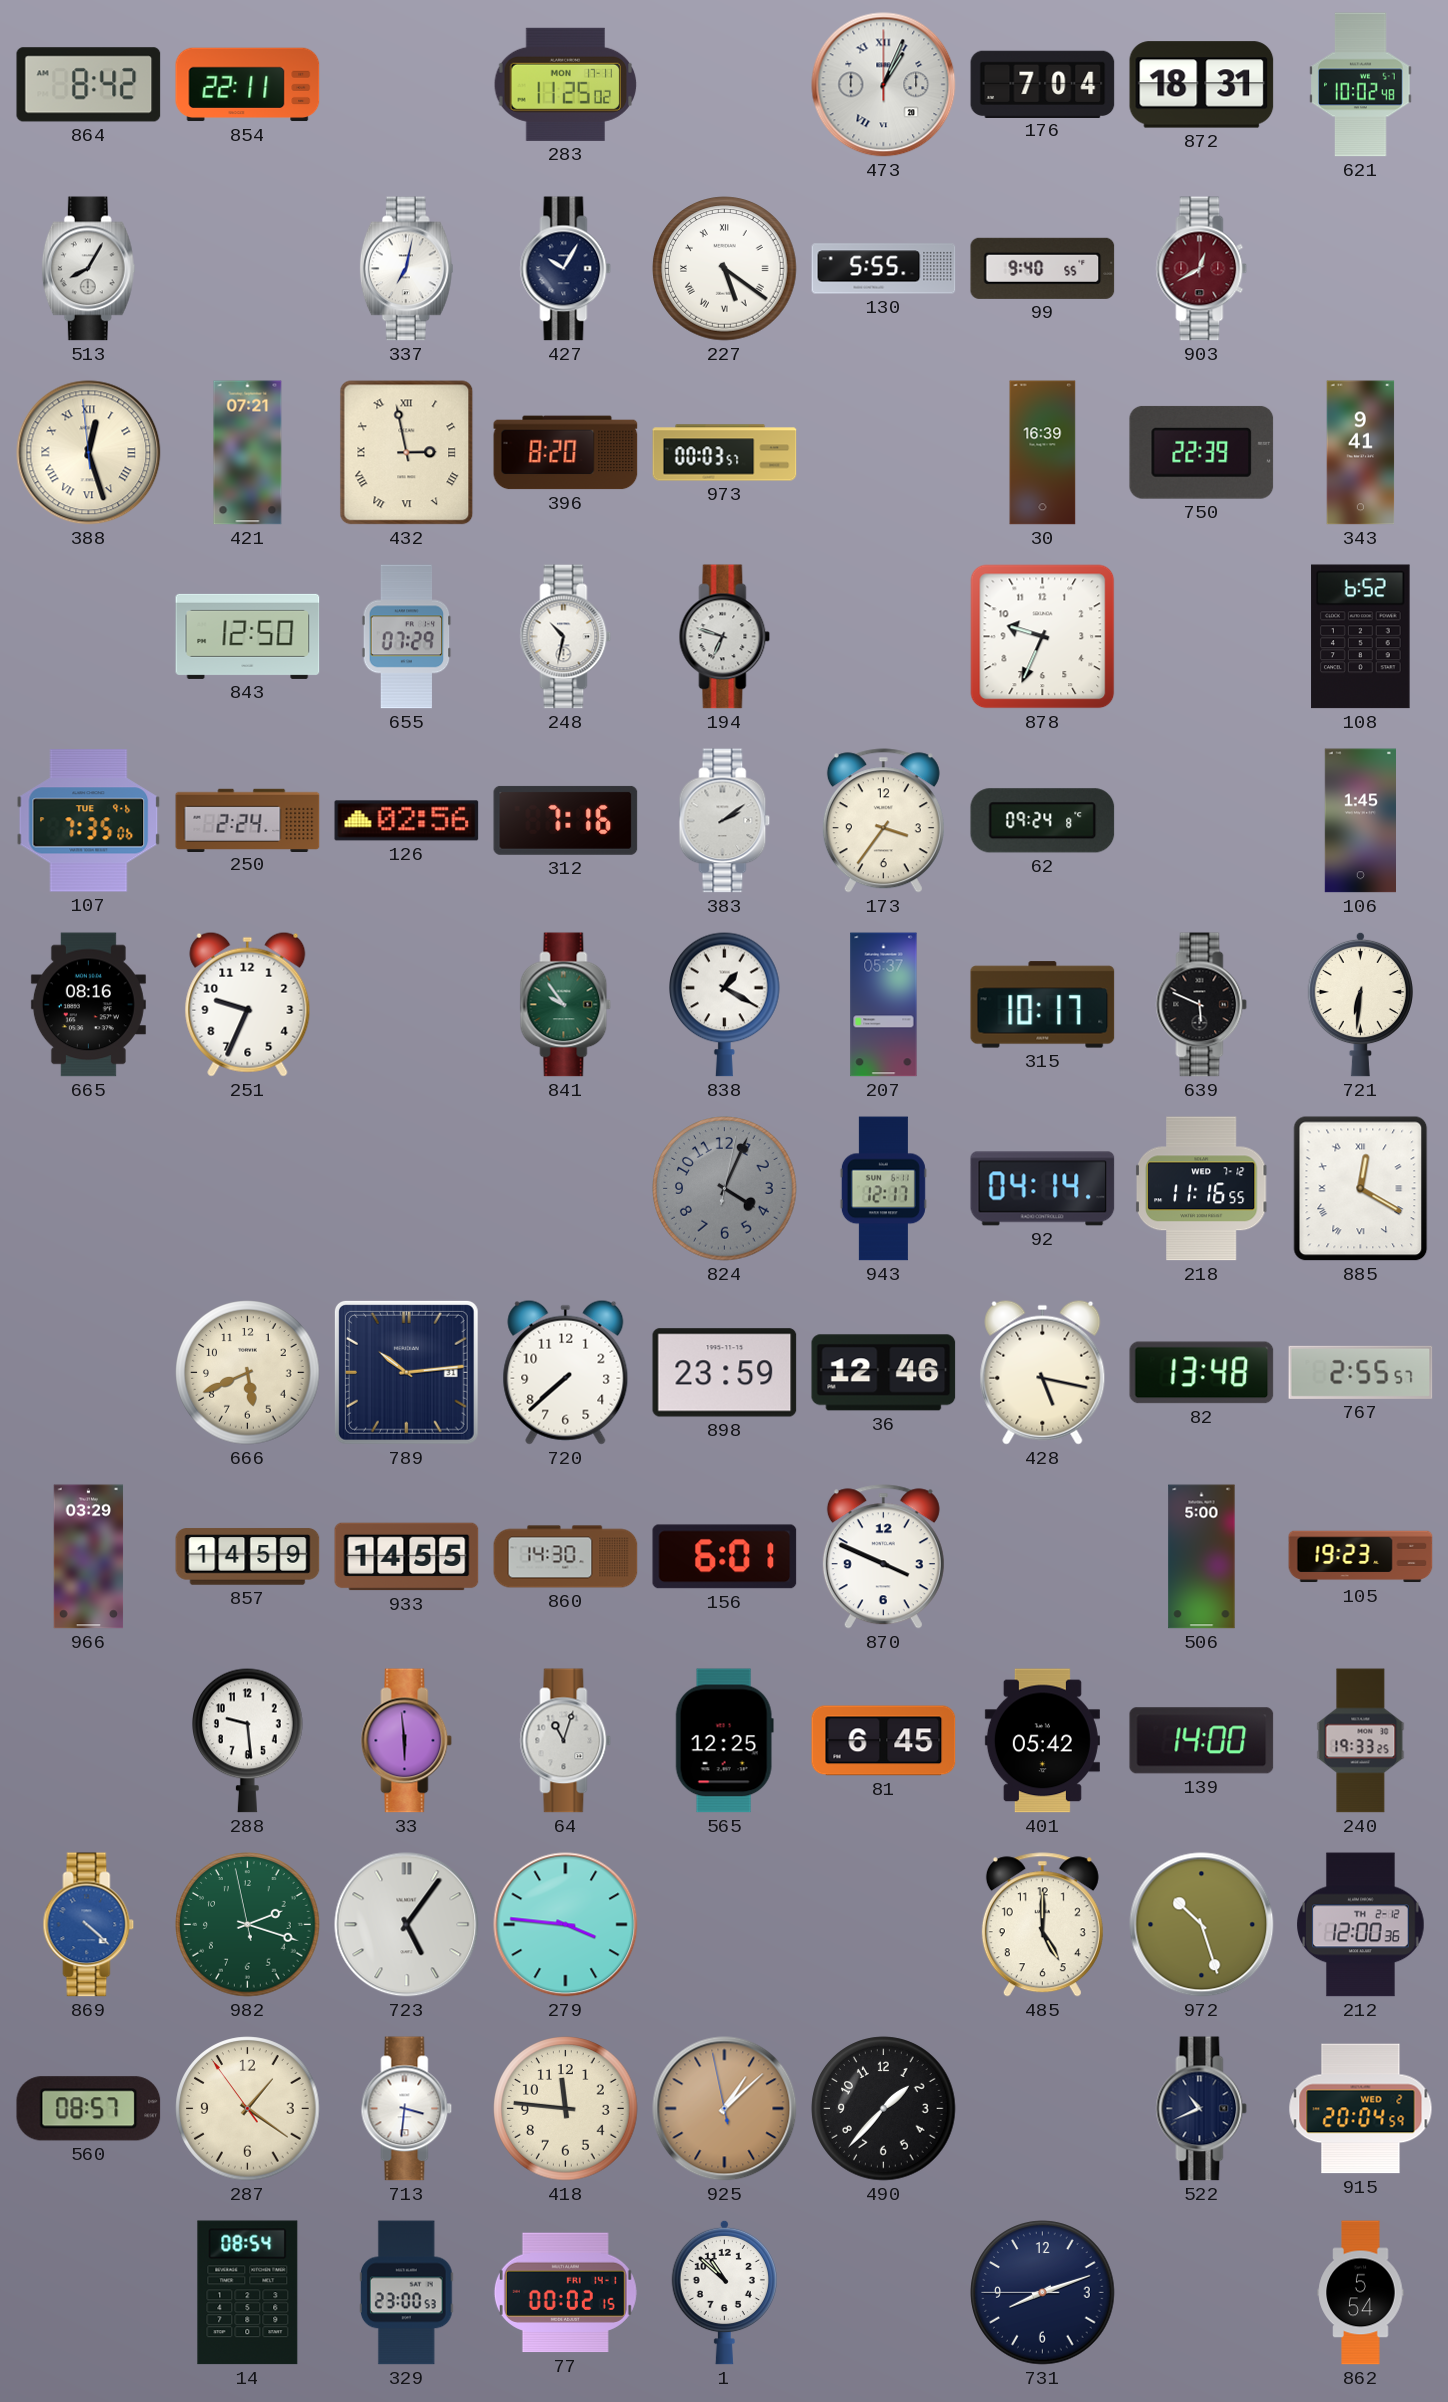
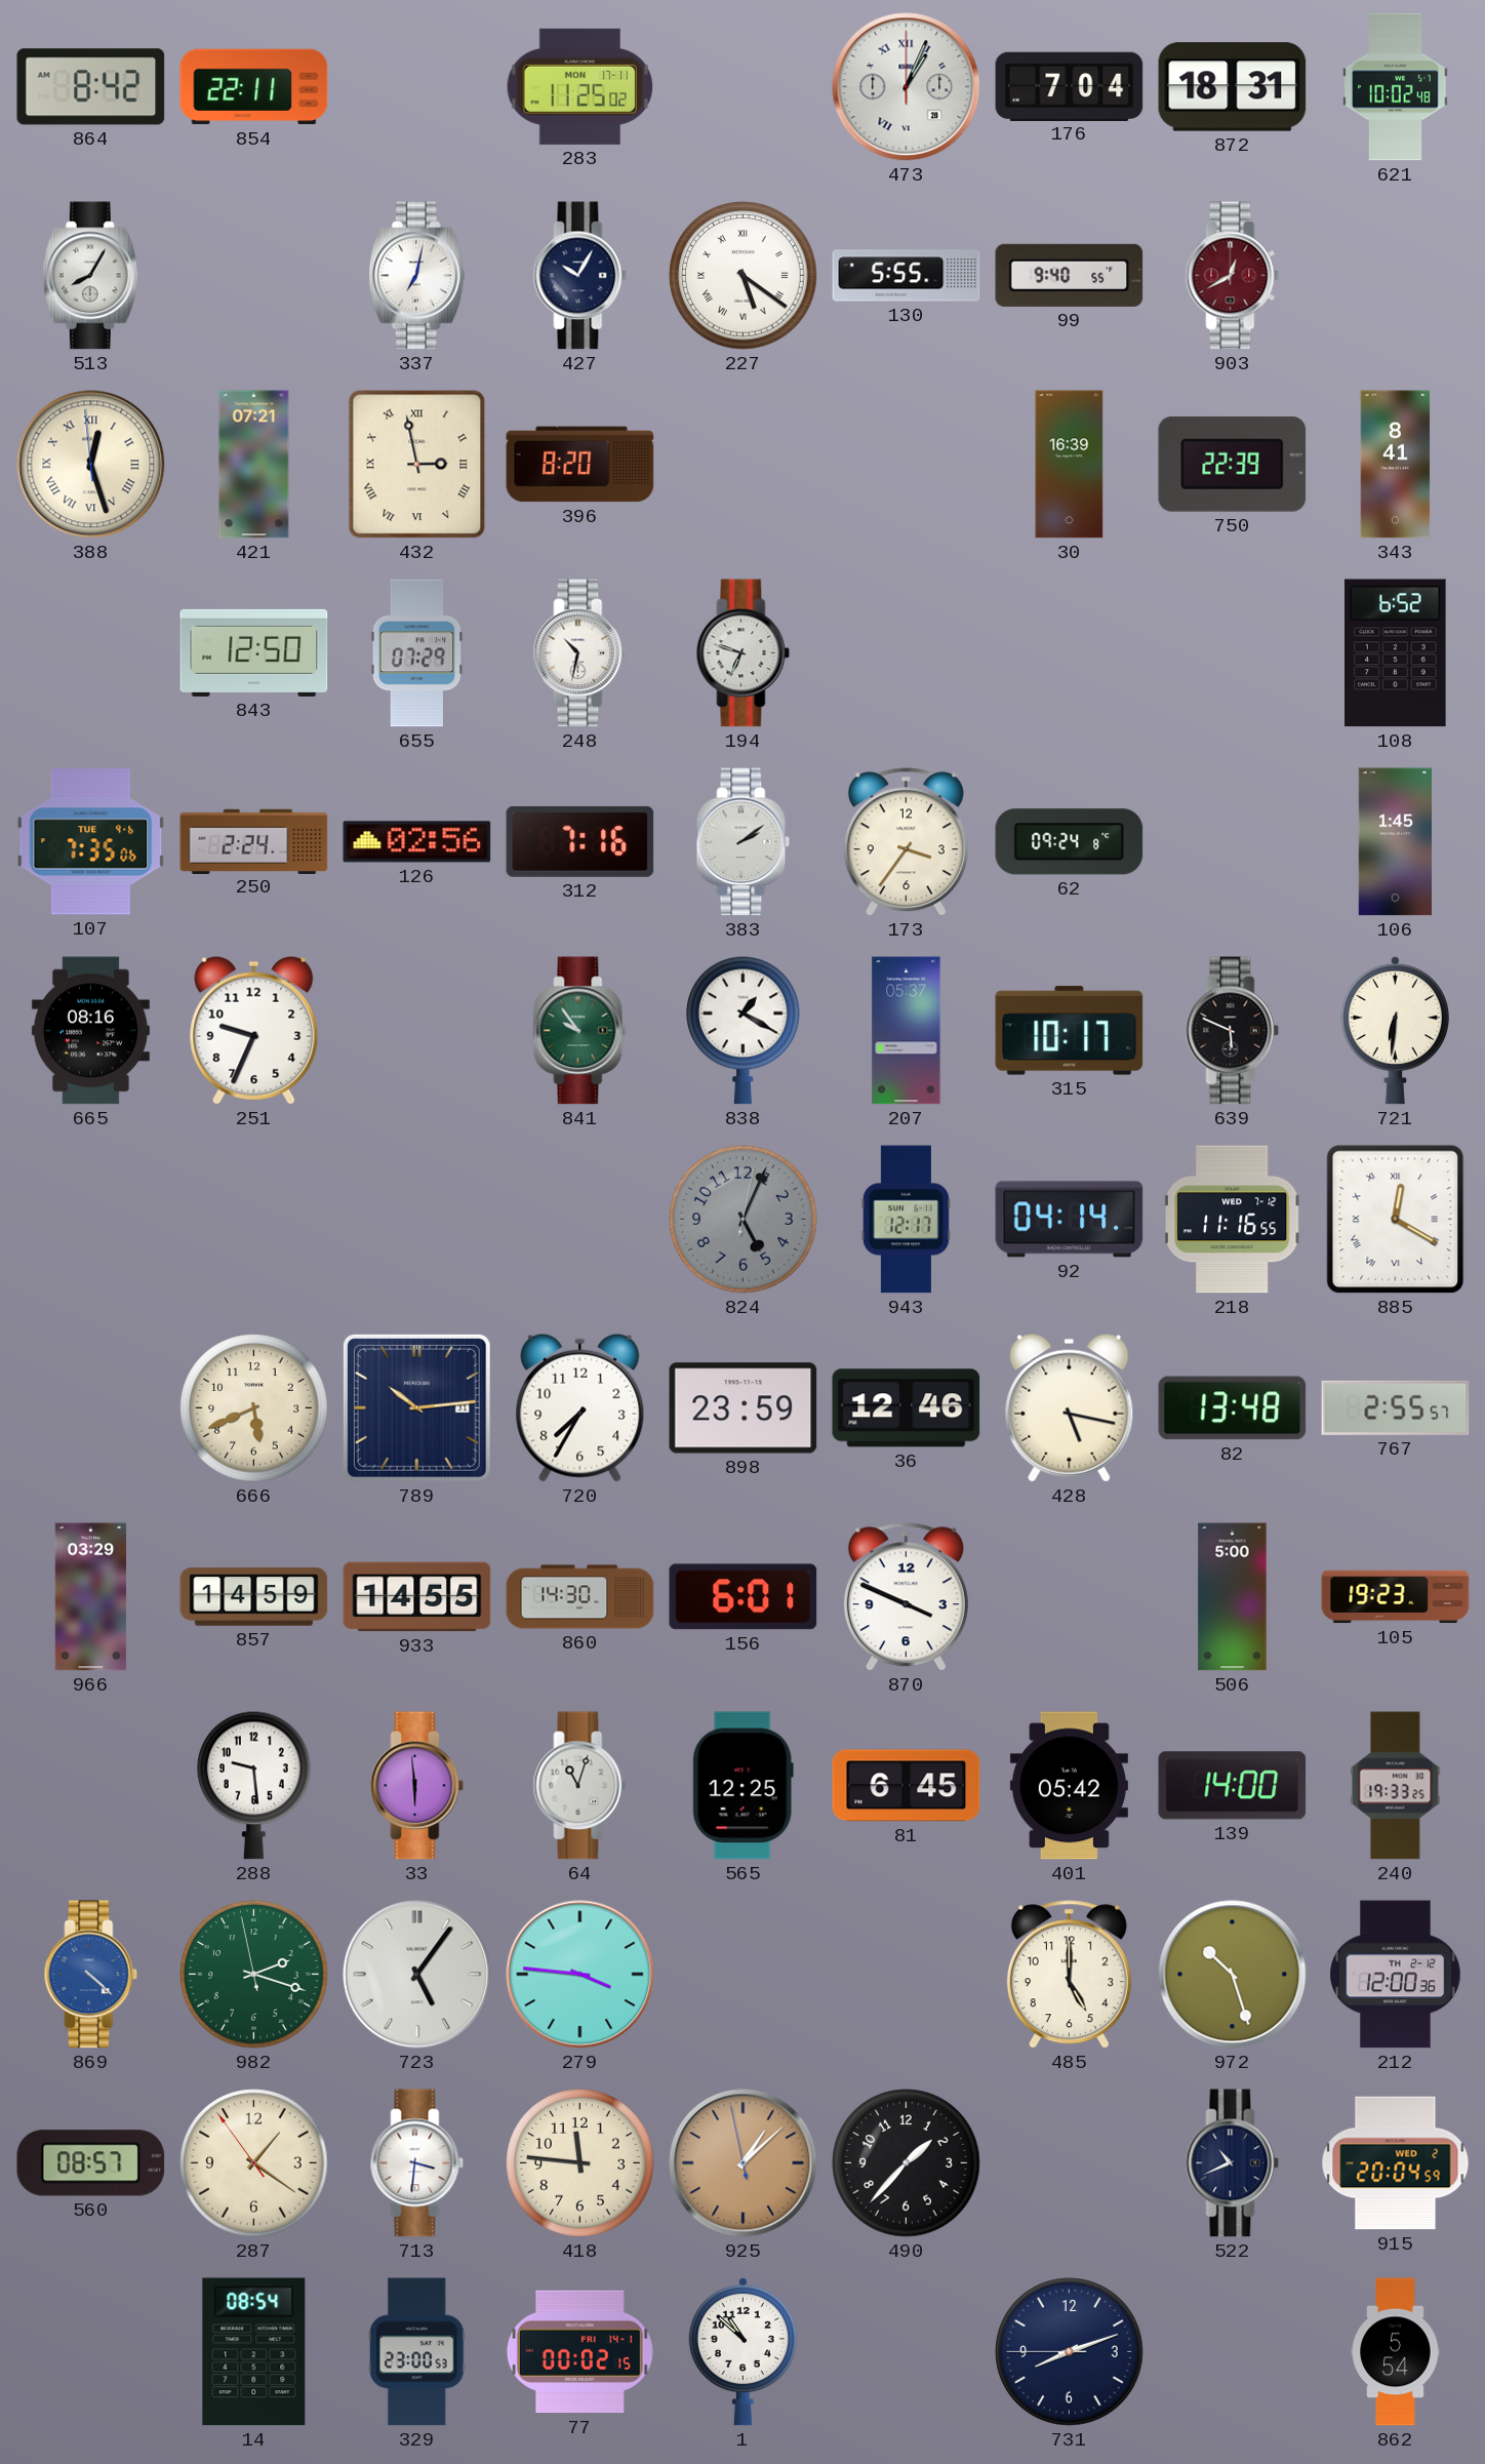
973: 00:03 -> none (725, 453)
343: 9:41 -> 8:41 (1396, 465)
878: 9:34 -> none (1043, 637)
824: 4:04 -> 5:04 (744, 1220)
720: 7:38 -> 7:35 (580, 1407)
